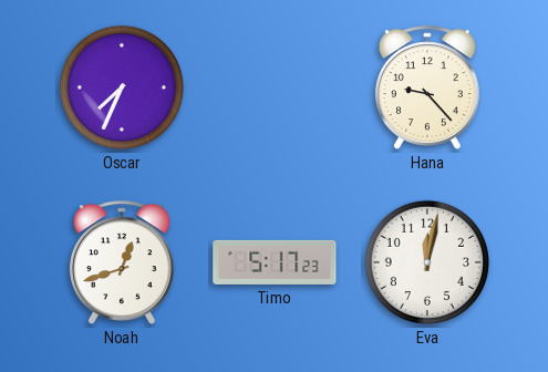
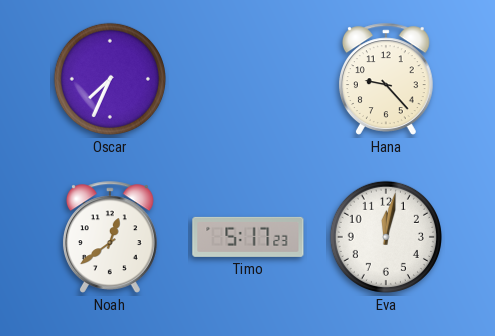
Noah: 12:42 -> 12:39 (110, 237)
